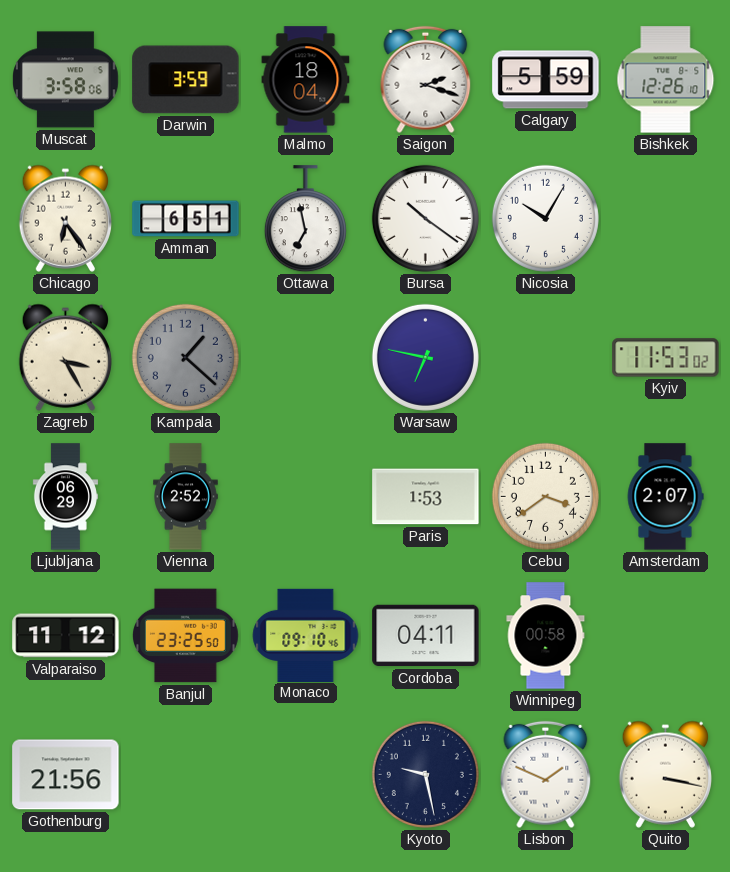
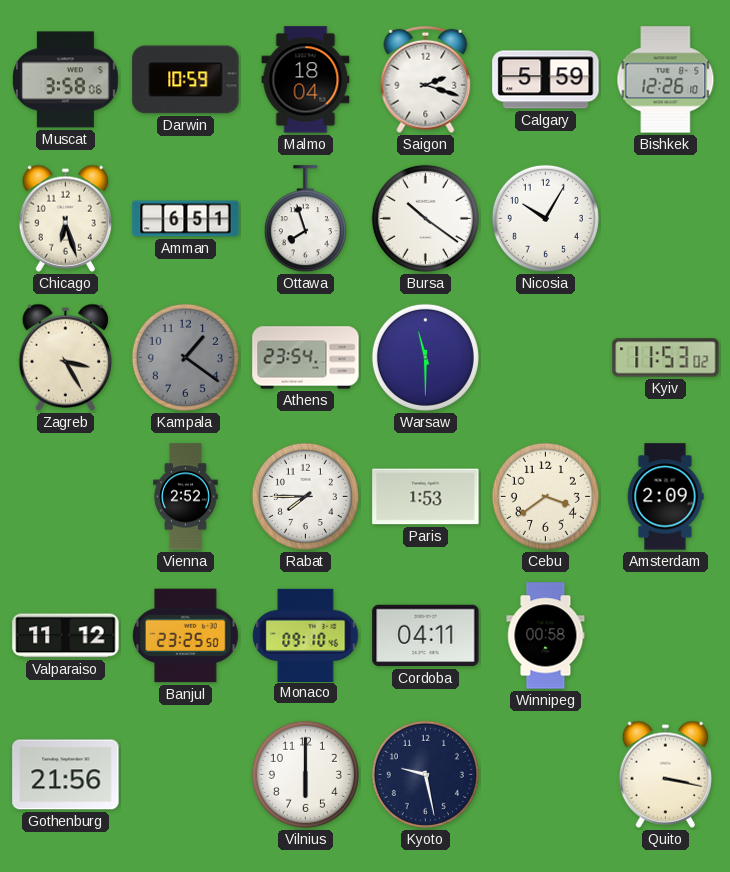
Darwin: 3:59 -> 10:59 (186, 80)
Chicago: 6:24 -> 6:27 (65, 218)
Ottawa: 6:58 -> 7:57 (305, 219)
Kampala: 1:22 -> 1:21 (185, 357)
Athens: none -> 23:54 (306, 358)
Warsaw: 6:47 -> 11:30 (425, 357)
Ljubljana: 06:29 -> none (65, 497)
Rabat: none -> 7:45 (305, 496)
Amsterdam: 2:07 -> 2:09 (665, 497)
Vilnius: none -> 6:00 (305, 774)
Lisbon: 1:49 -> none (546, 775)
